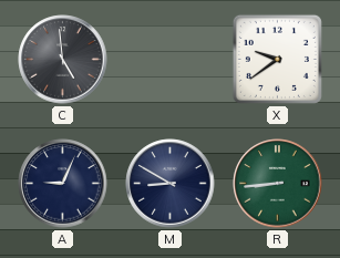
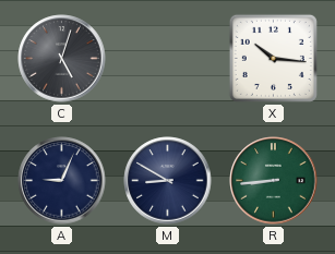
C: 4:59 -> 5:03 (62, 59)
X: 9:39 -> 10:16 (273, 58)
